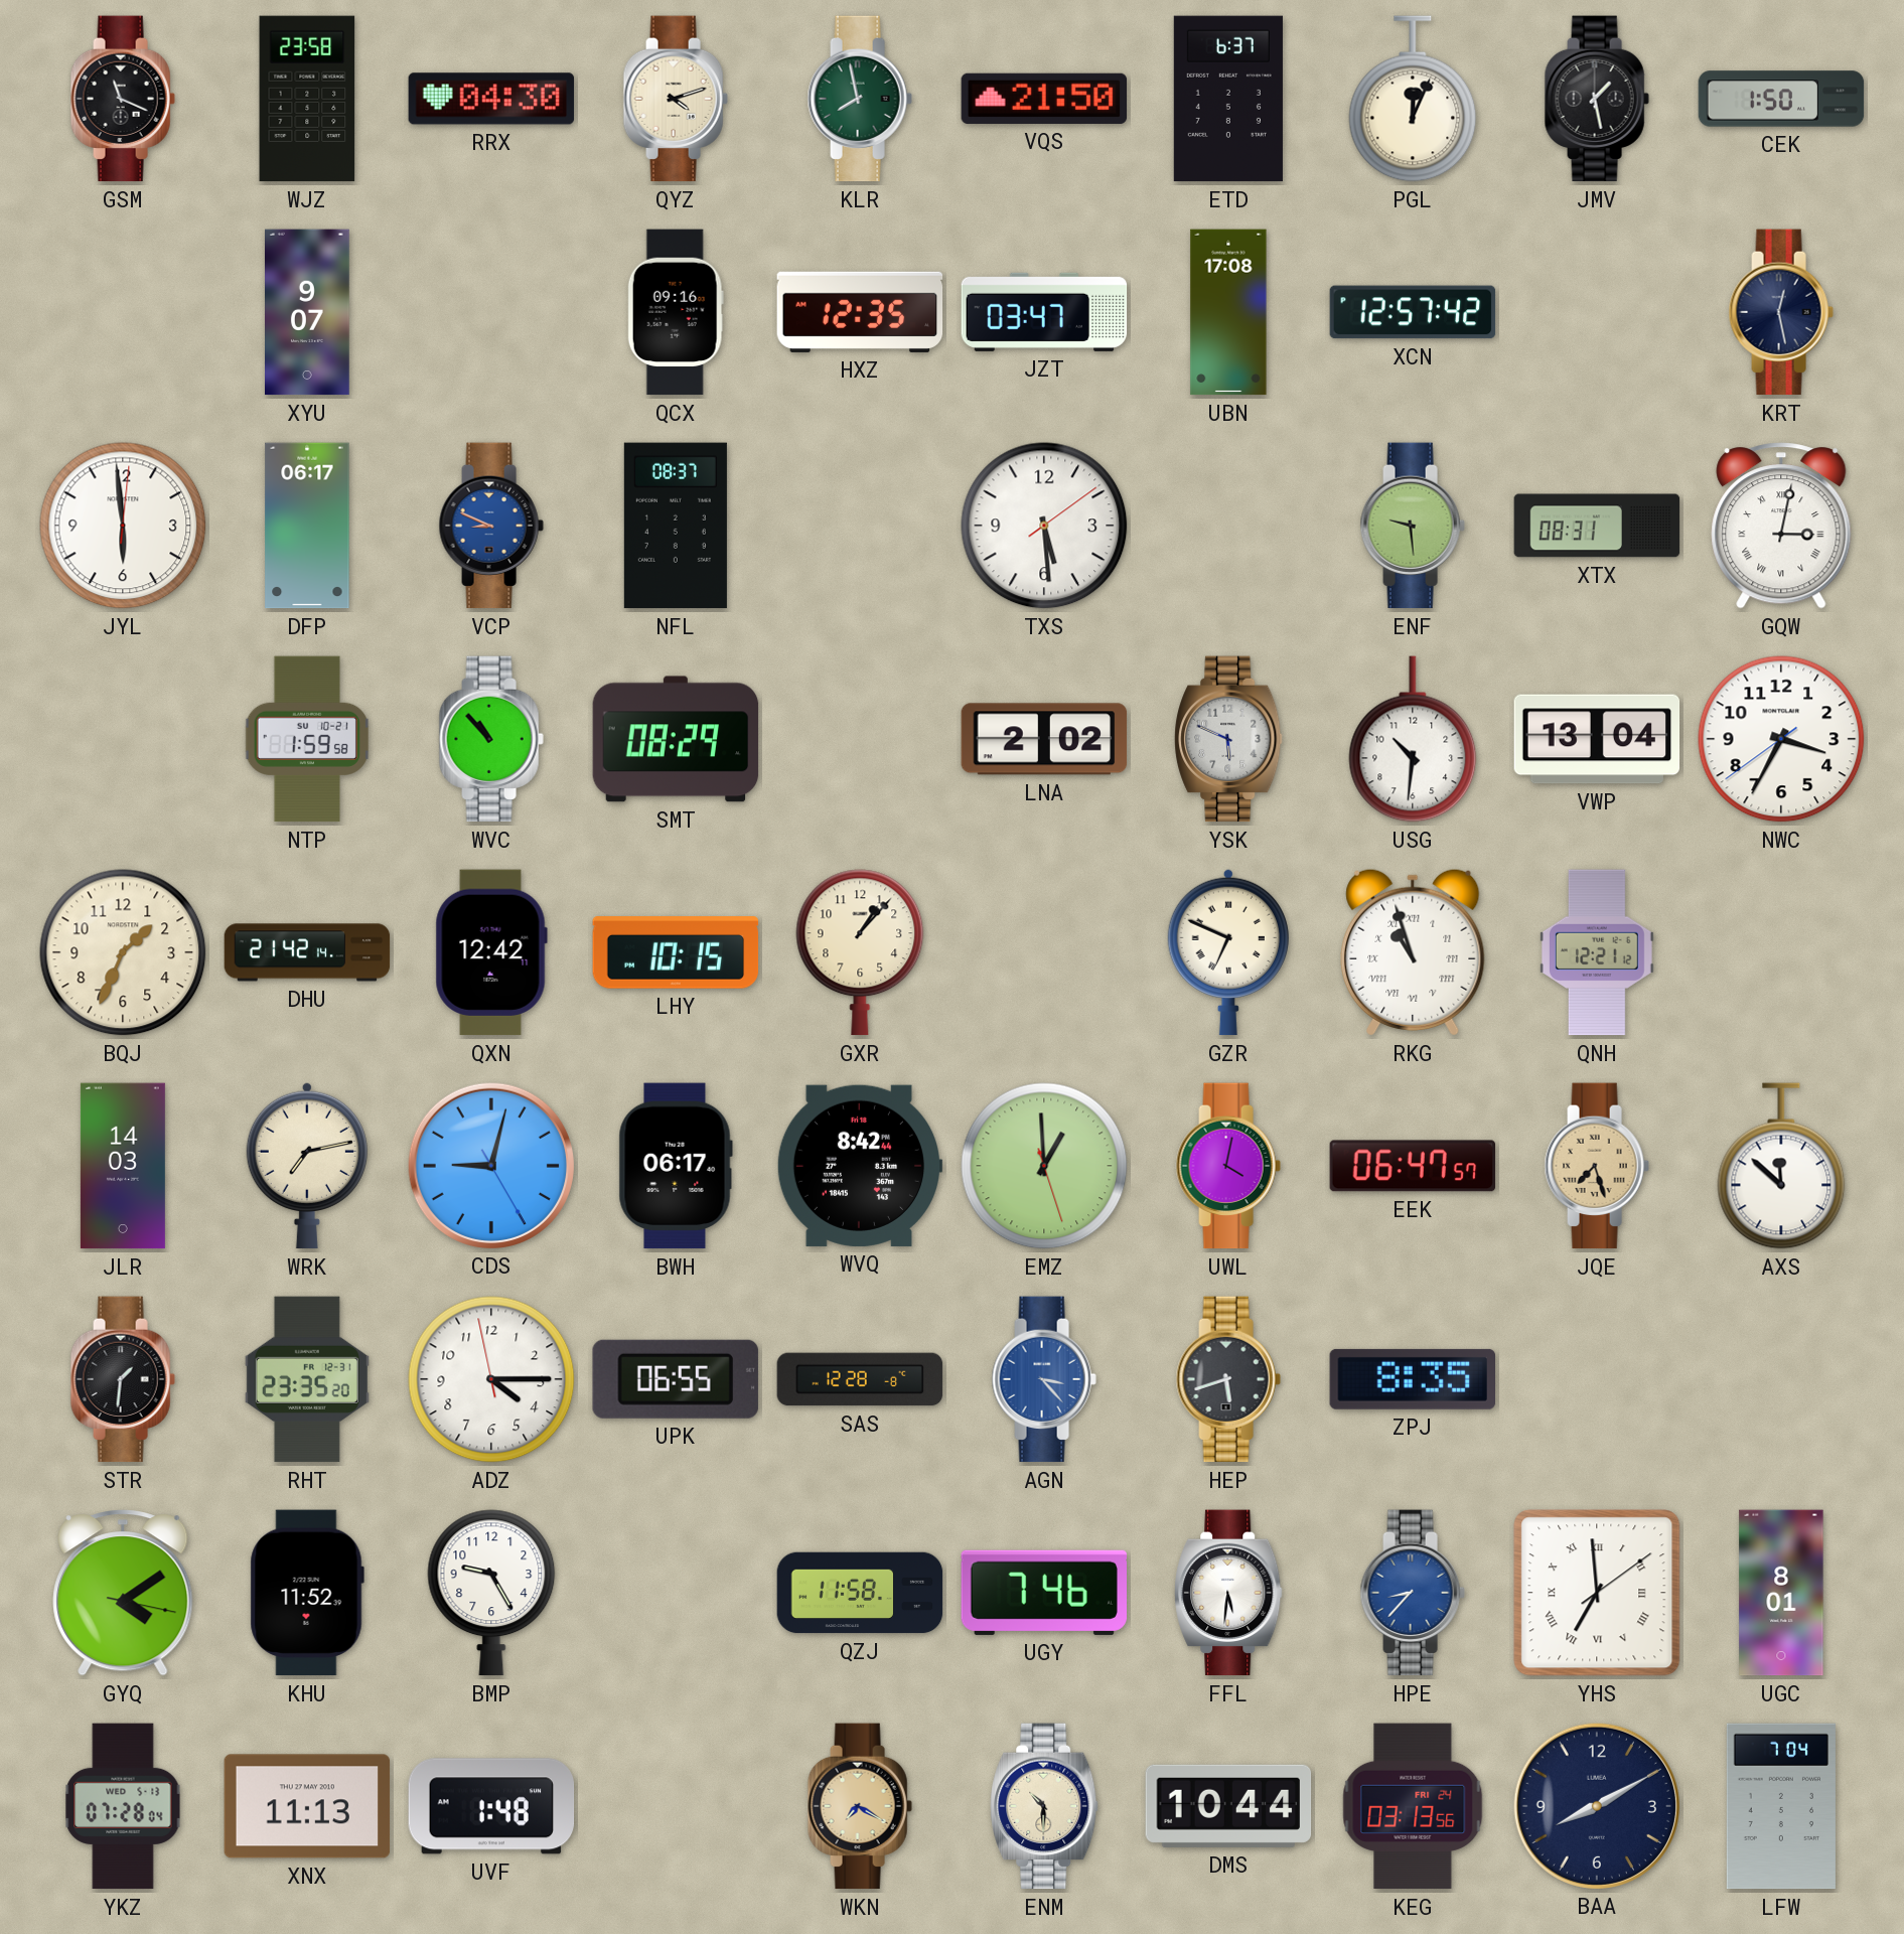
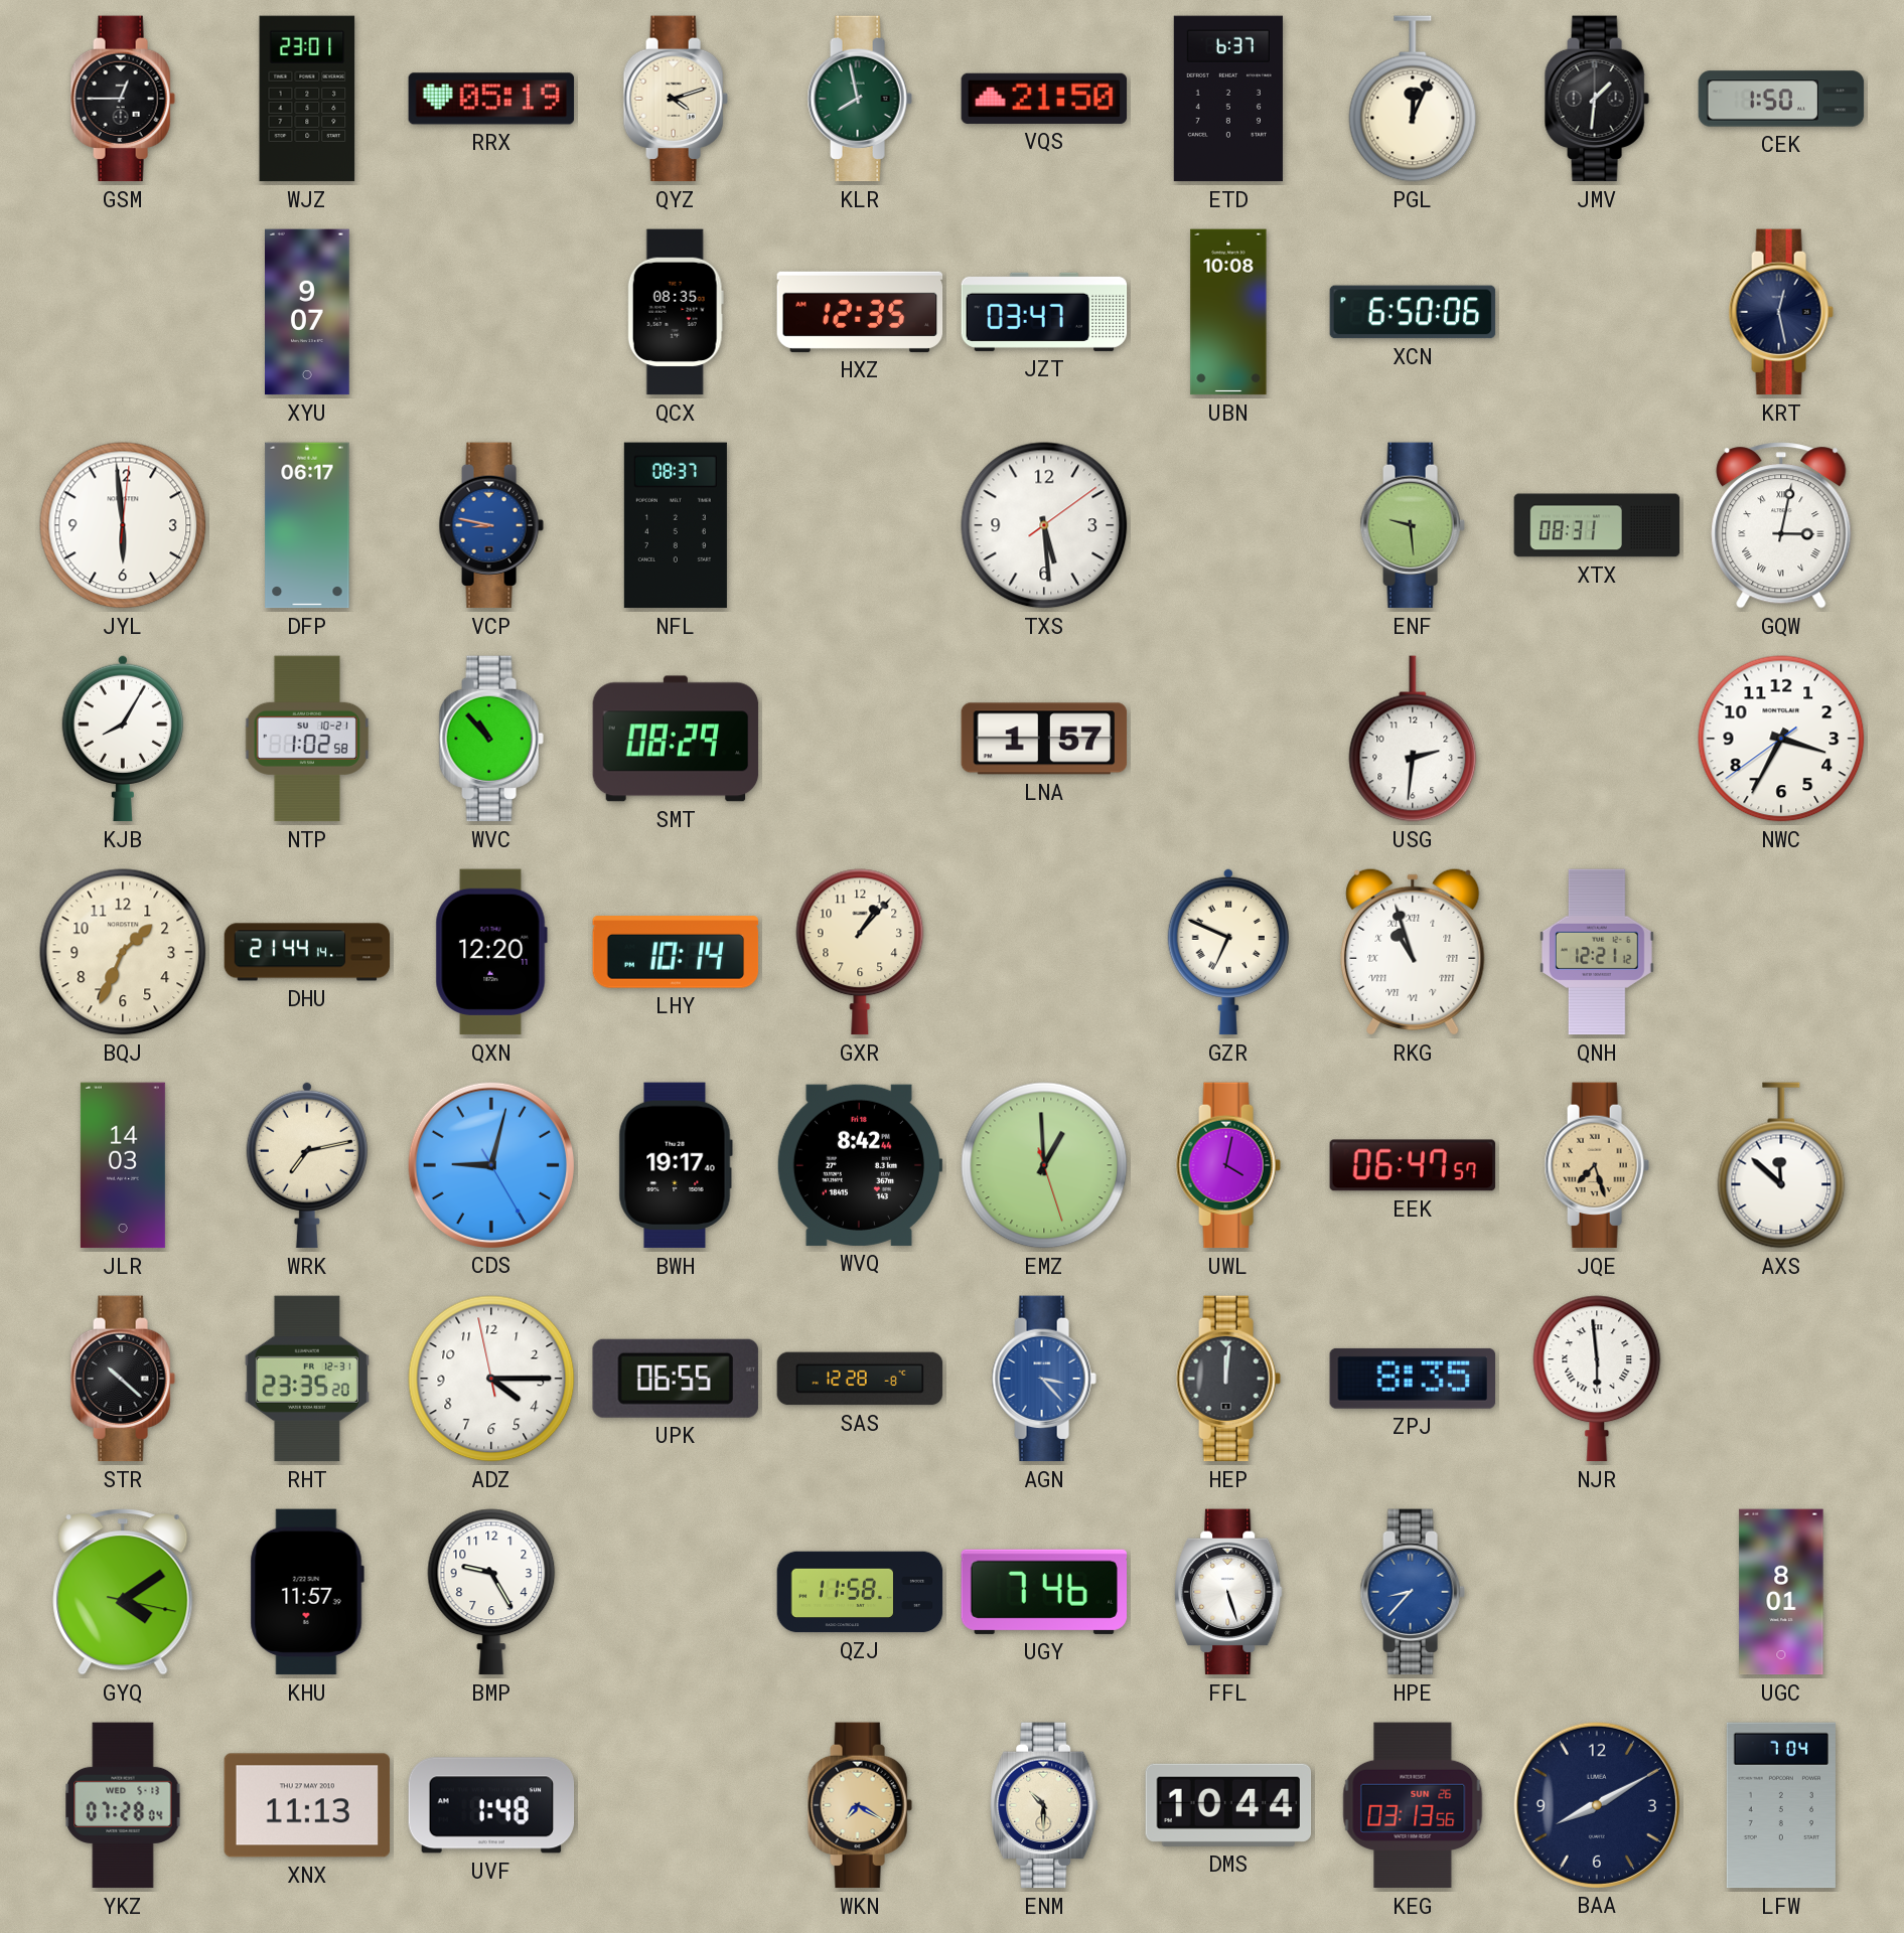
GSM: 11:19 -> 12:45 (123, 99)
WJZ: 23:58 -> 23:01 (307, 99)
RRX: 04:30 -> 05:19 (491, 99)
JMV: 1:28 -> 1:31 (1597, 99)
QCX: 09:16 -> 08:35 (676, 312)
UBN: 17:08 -> 10:08 (1228, 312)
XCN: 12:57 -> 6:50 (1413, 312)
VCP: 8:49 -> 8:47 (491, 525)
KJB: none -> 8:05 (123, 739)
NTP: 1:59 -> 1:02 (307, 739)
LNA: 2:02 -> 1:57 (1044, 739)
YSK: 5:49 -> none (1228, 739)
USG: 10:31 -> 2:31 (1413, 739)
VWP: 13:04 -> none (1597, 739)
DHU: 21:42 -> 21:44 (307, 952)
QXN: 12:42 -> 12:20 (491, 952)
LHY: 10:15 -> 10:14 (676, 952)
BWH: 06:17 -> 19:17 (676, 1165)
STR: 1:31 -> 10:22 (123, 1379)
HEP: 5:42 -> 12:01 (1228, 1379)
NJR: none -> 5:59 (1597, 1379)
KHU: 11:52 -> 11:57 (307, 1592)
FFL: 5:31 -> 5:27 (1228, 1592)
YHS: 6:59 -> none (1597, 1593)
KEG date: FRI 24 -> SUN 26 (1413, 1805)
